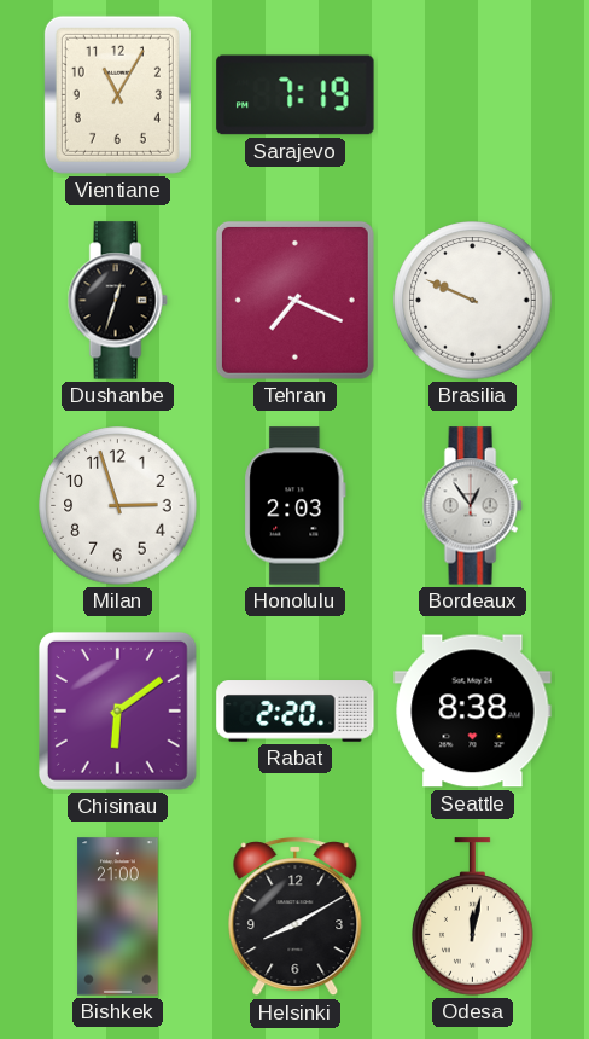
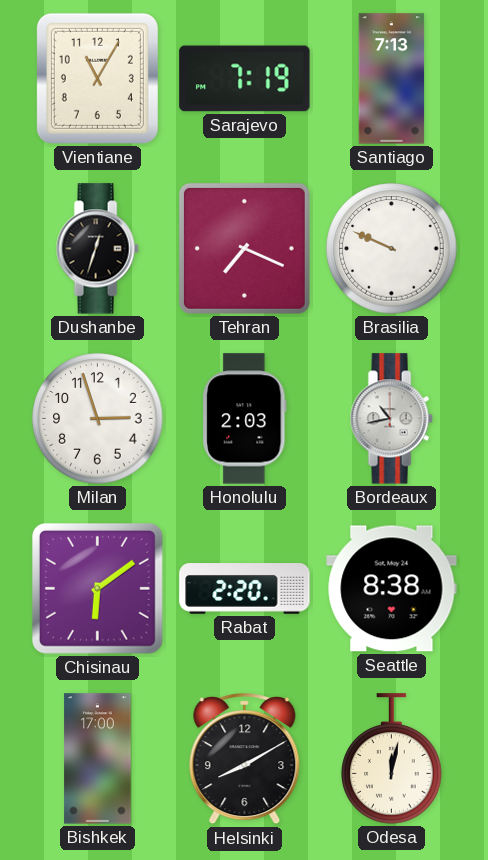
Santiago: none -> 7:13 (392, 79)
Bordeaux: 12:54 -> 10:43 (391, 419)
Bishkek: 21:00 -> 17:00 (98, 759)
